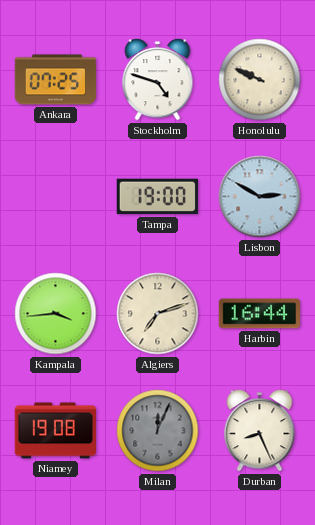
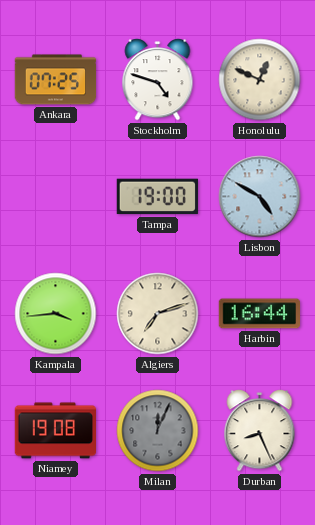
Honolulu: 9:49 -> 12:49 (260, 80)
Lisbon: 2:50 -> 4:50 (260, 197)
